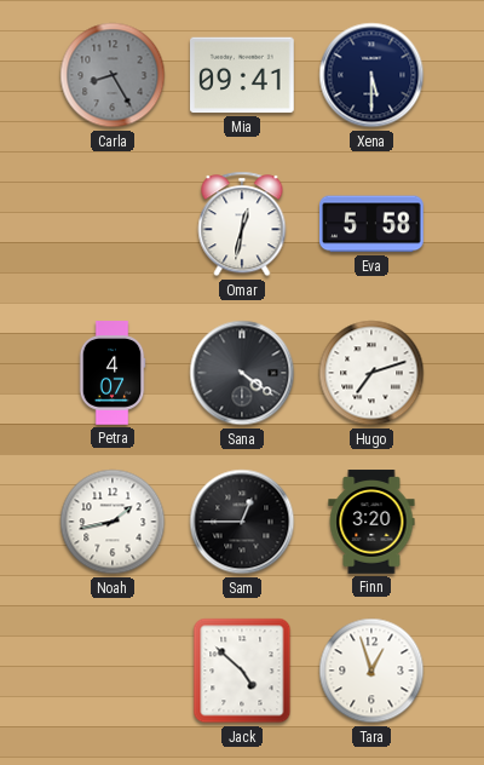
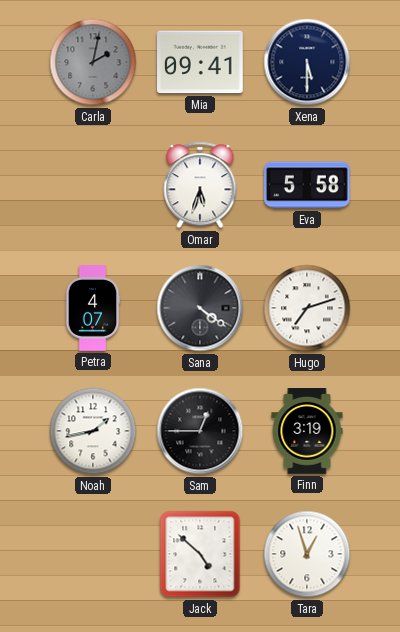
Carla: 8:25 -> 2:02 (93, 62)
Omar: 12:32 -> 5:33 (200, 185)
Finn: 3:20 -> 3:19 (307, 431)
